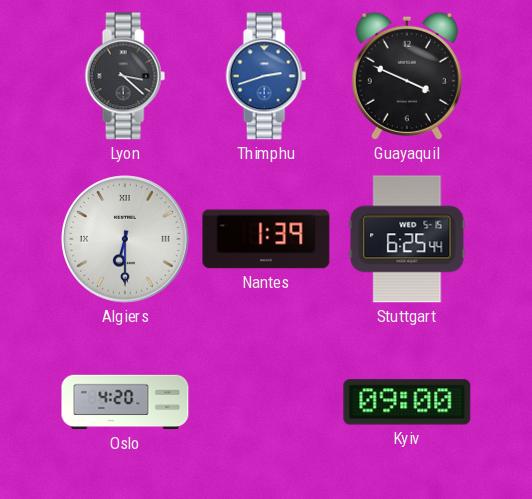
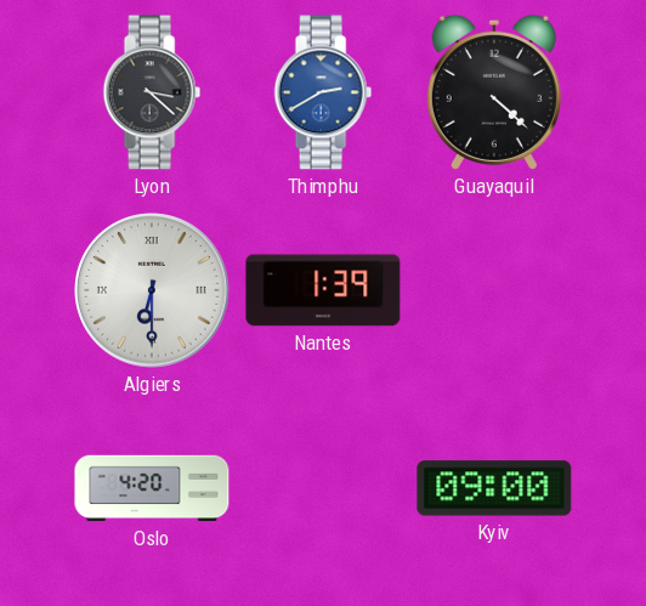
Thimphu: 2:42 -> 2:40 (323, 92)
Guayaquil: 3:49 -> 4:22 (494, 92)
Stuttgart: 6:25 -> none (407, 239)
